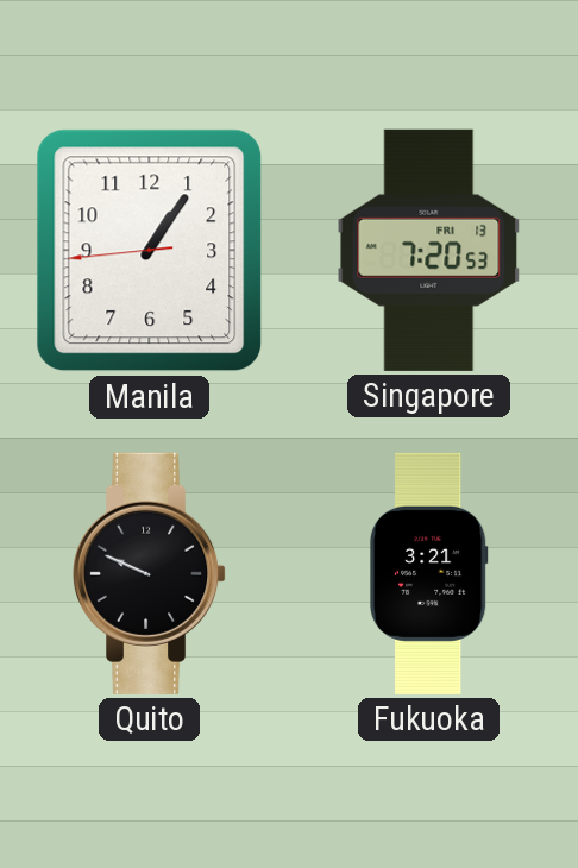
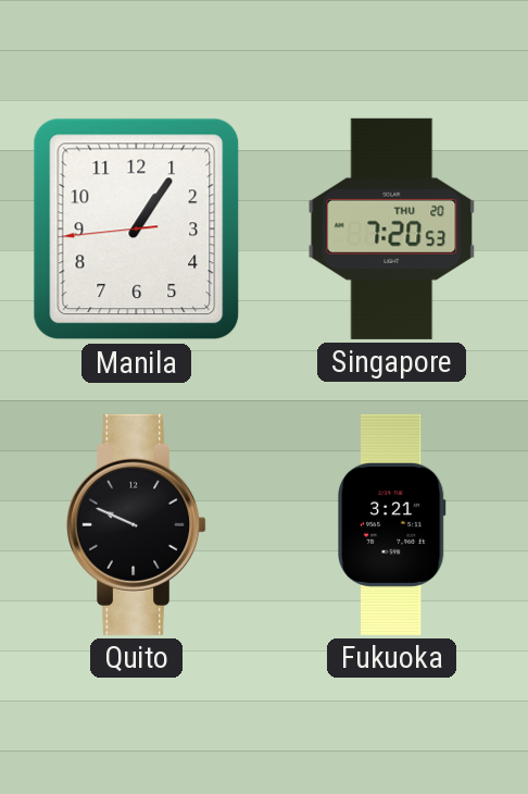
Singapore date: FRI 13 -> THU 20 (392, 228)
